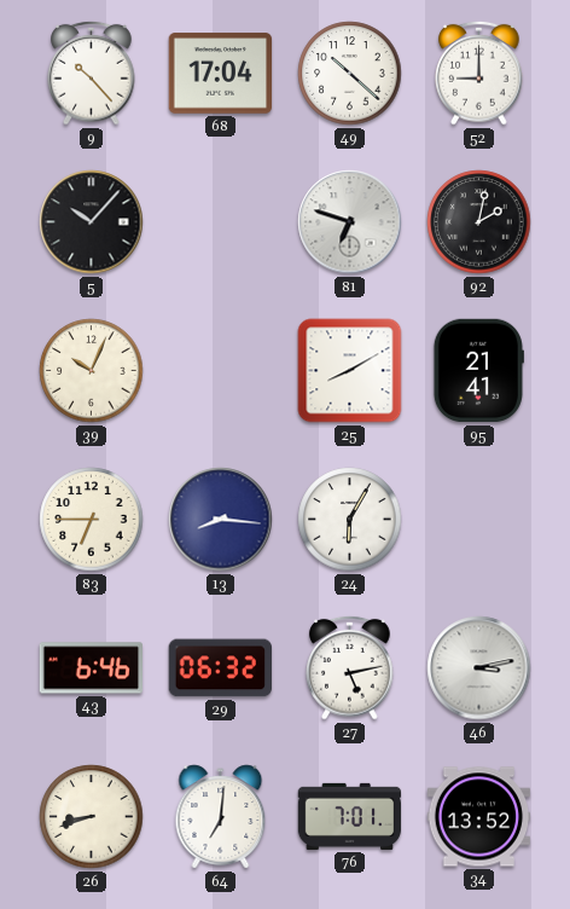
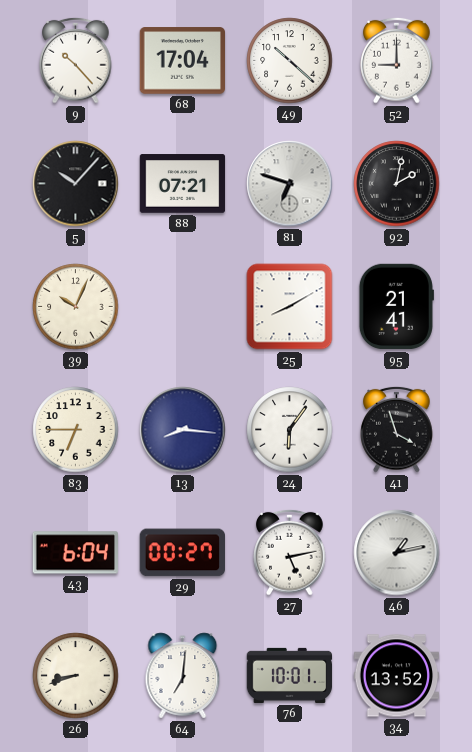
88: none -> 07:21 (183, 184)
24: 6:05 -> 6:06 (290, 430)
41: none -> 3:57 (397, 429)
43: 6:46 -> 6:04 (75, 553)
29: 06:32 -> 00:27 (182, 553)
46: 3:13 -> 1:13 (397, 553)
76: 7:01 -> 10:01 (290, 675)
